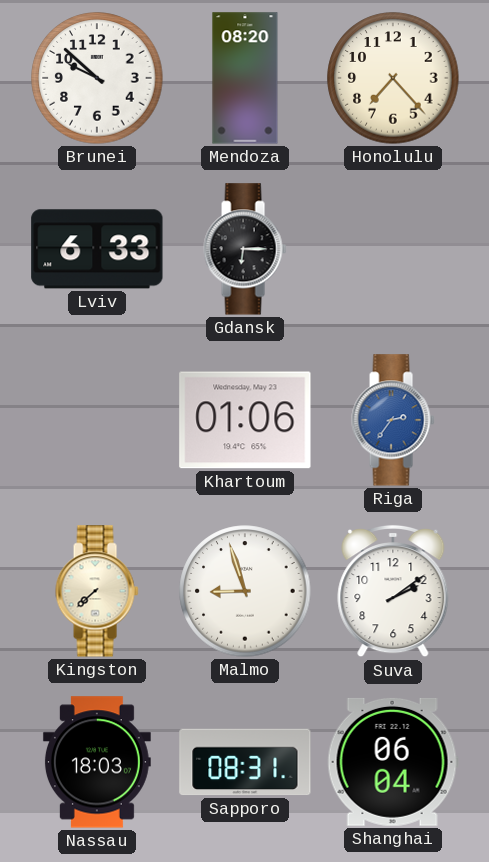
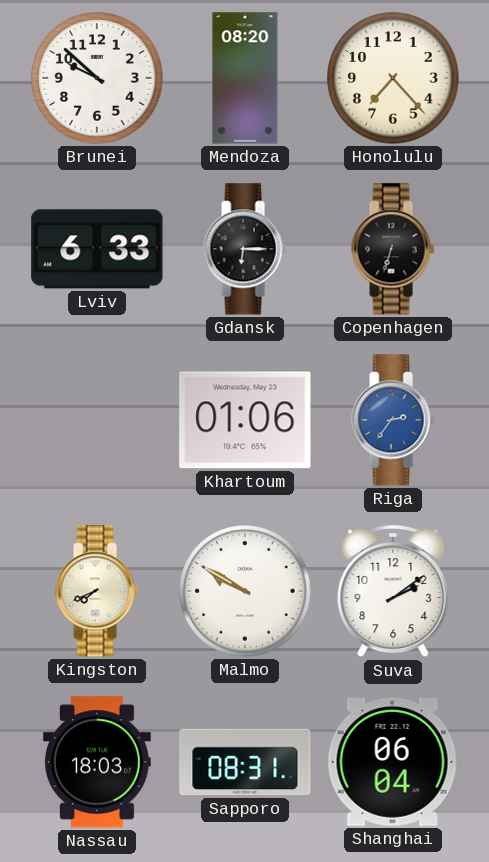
Copenhagen: none -> 6:33 (393, 249)
Kingston: 7:38 -> 7:41 (97, 591)
Malmo: 8:57 -> 9:50 (245, 591)
